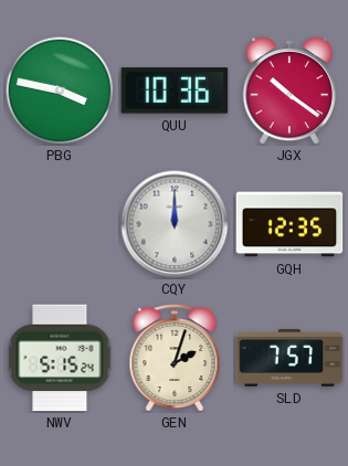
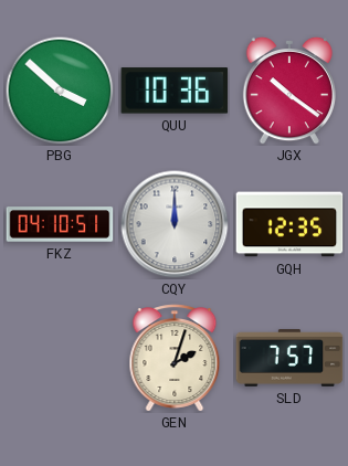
PBG: 3:47 -> 3:52 (60, 91)
FKZ: none -> 04:10 (60, 224)
NWV: 5:15 -> none (60, 358)
